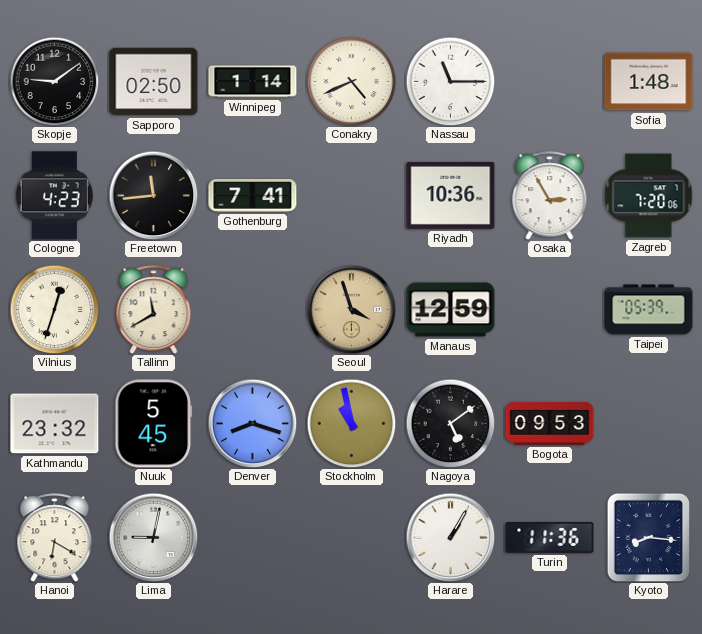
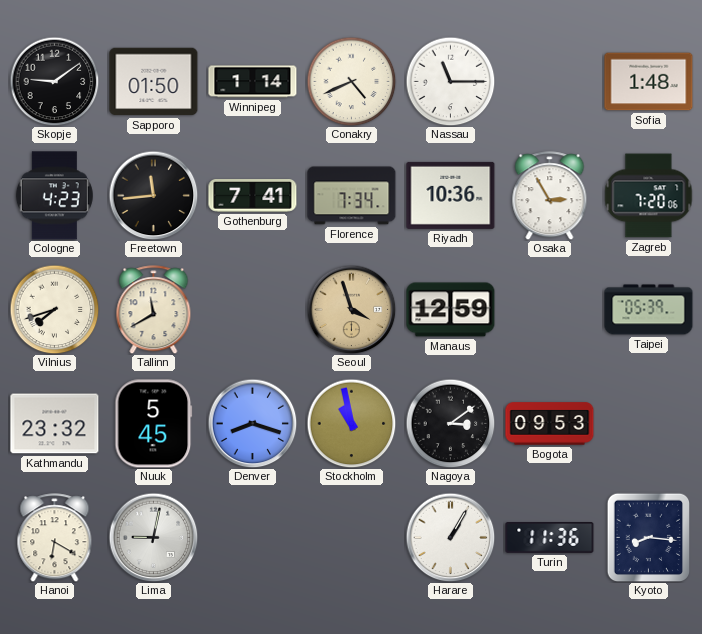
Sapporo: 02:50 -> 01:50 (154, 82)
Florence: none -> 7:34 (352, 196)
Vilnius: 12:33 -> 7:42 (54, 309)
Nagoya: 5:09 -> 3:09 (450, 423)
